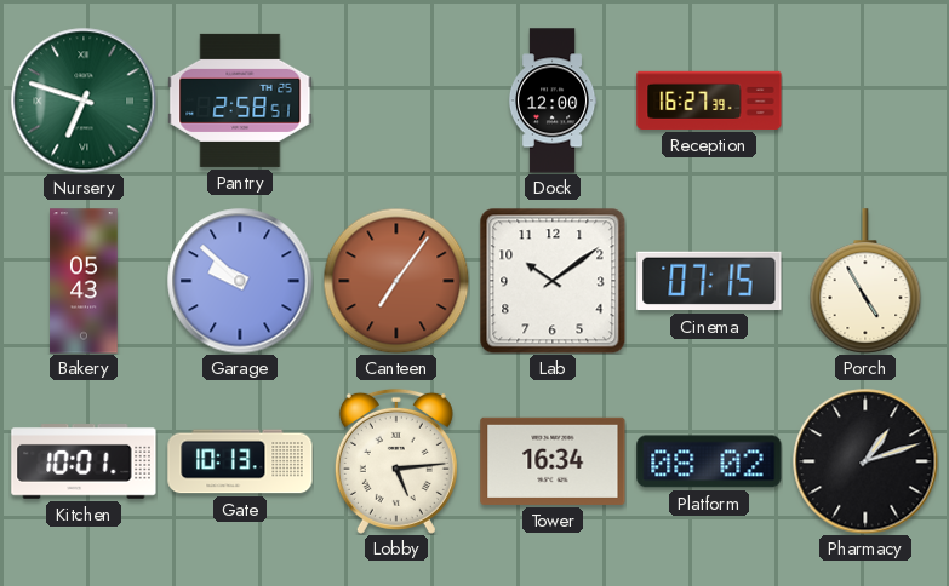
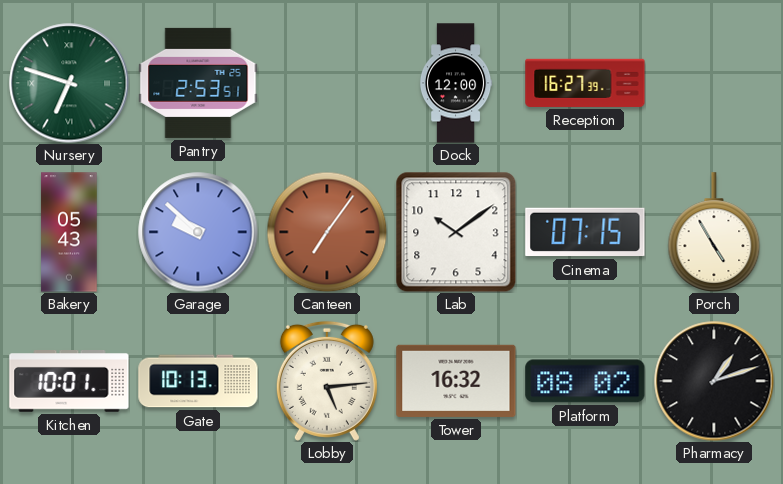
Pantry: 2:58 -> 2:53 (198, 83)
Tower: 16:34 -> 16:32 (456, 381)
